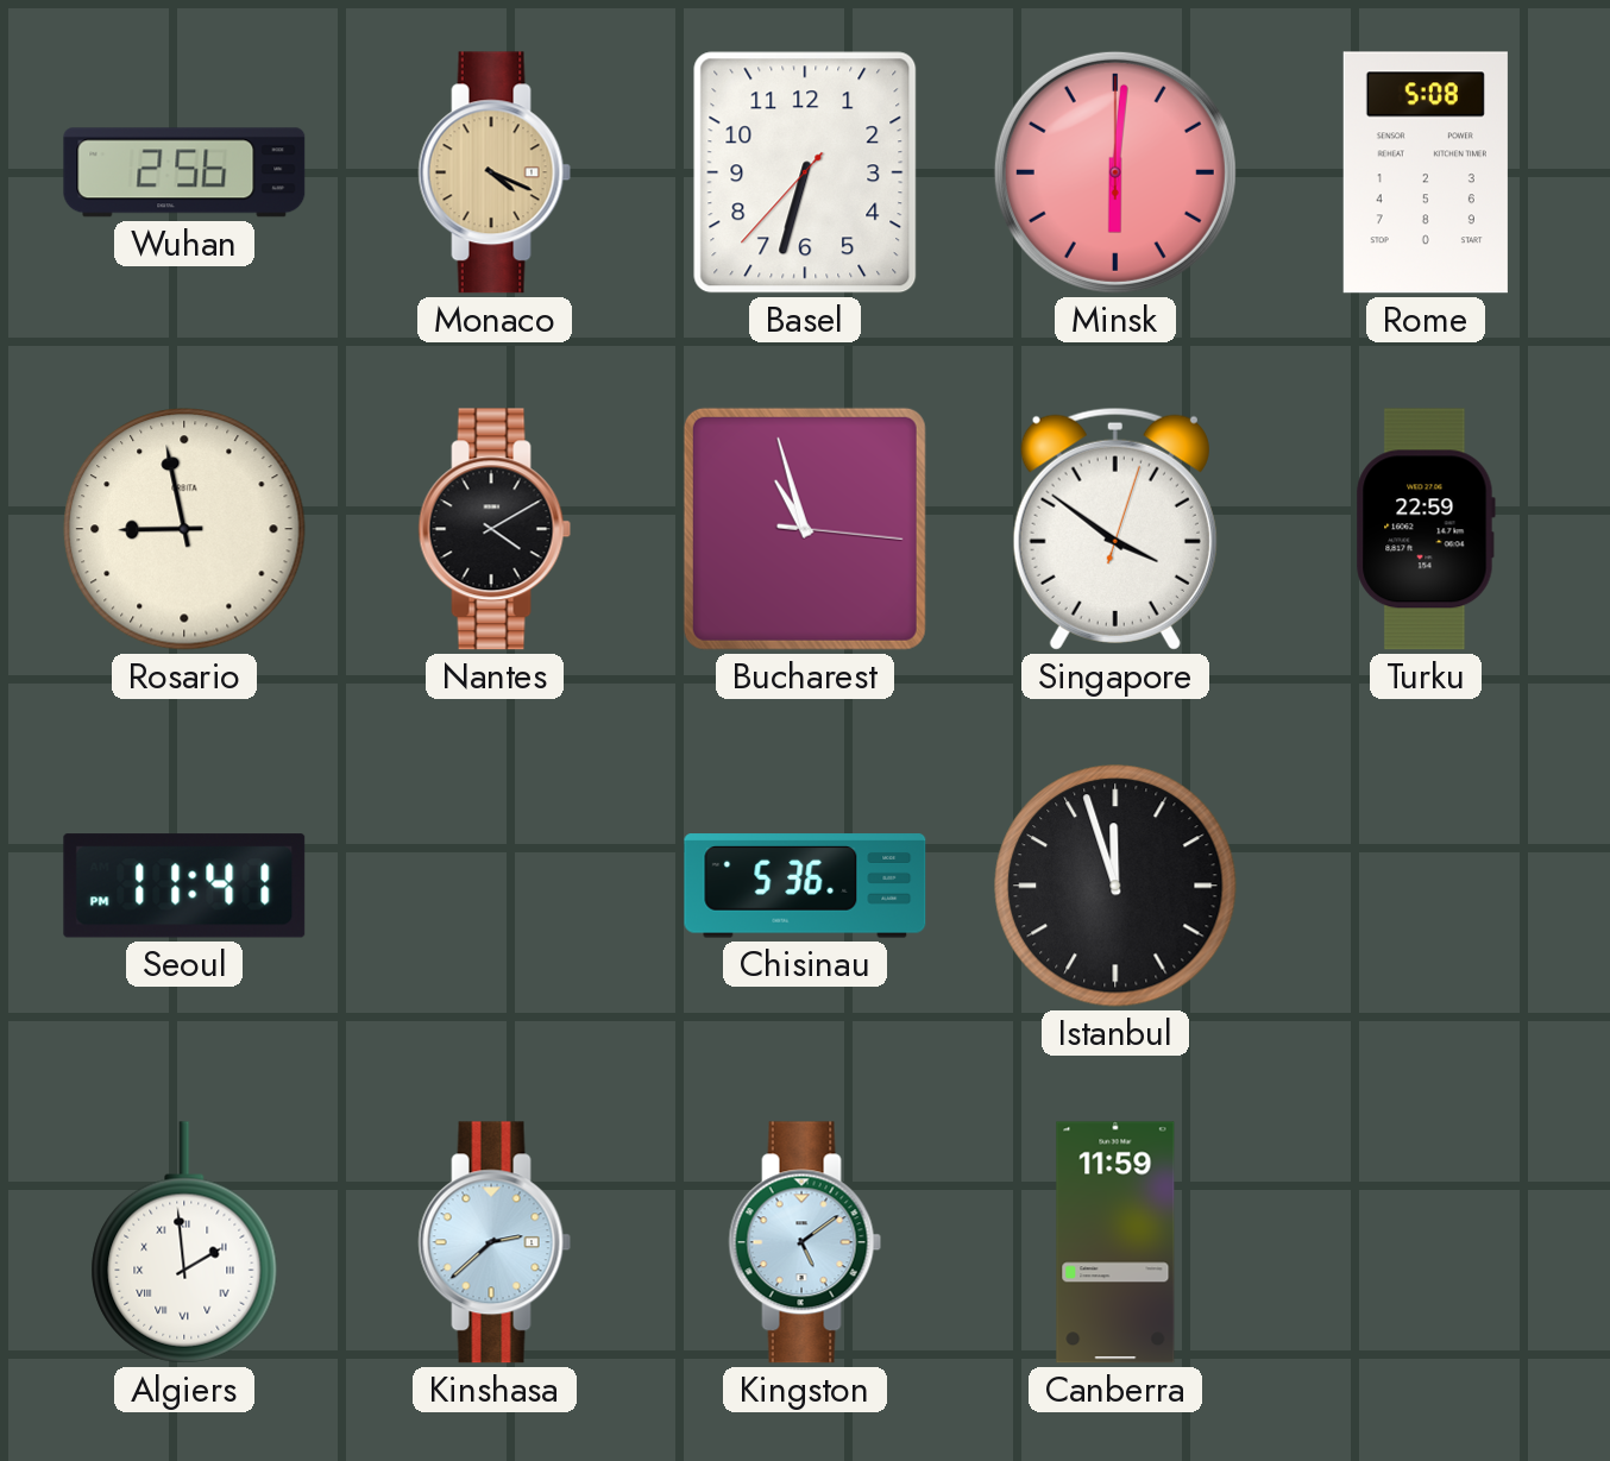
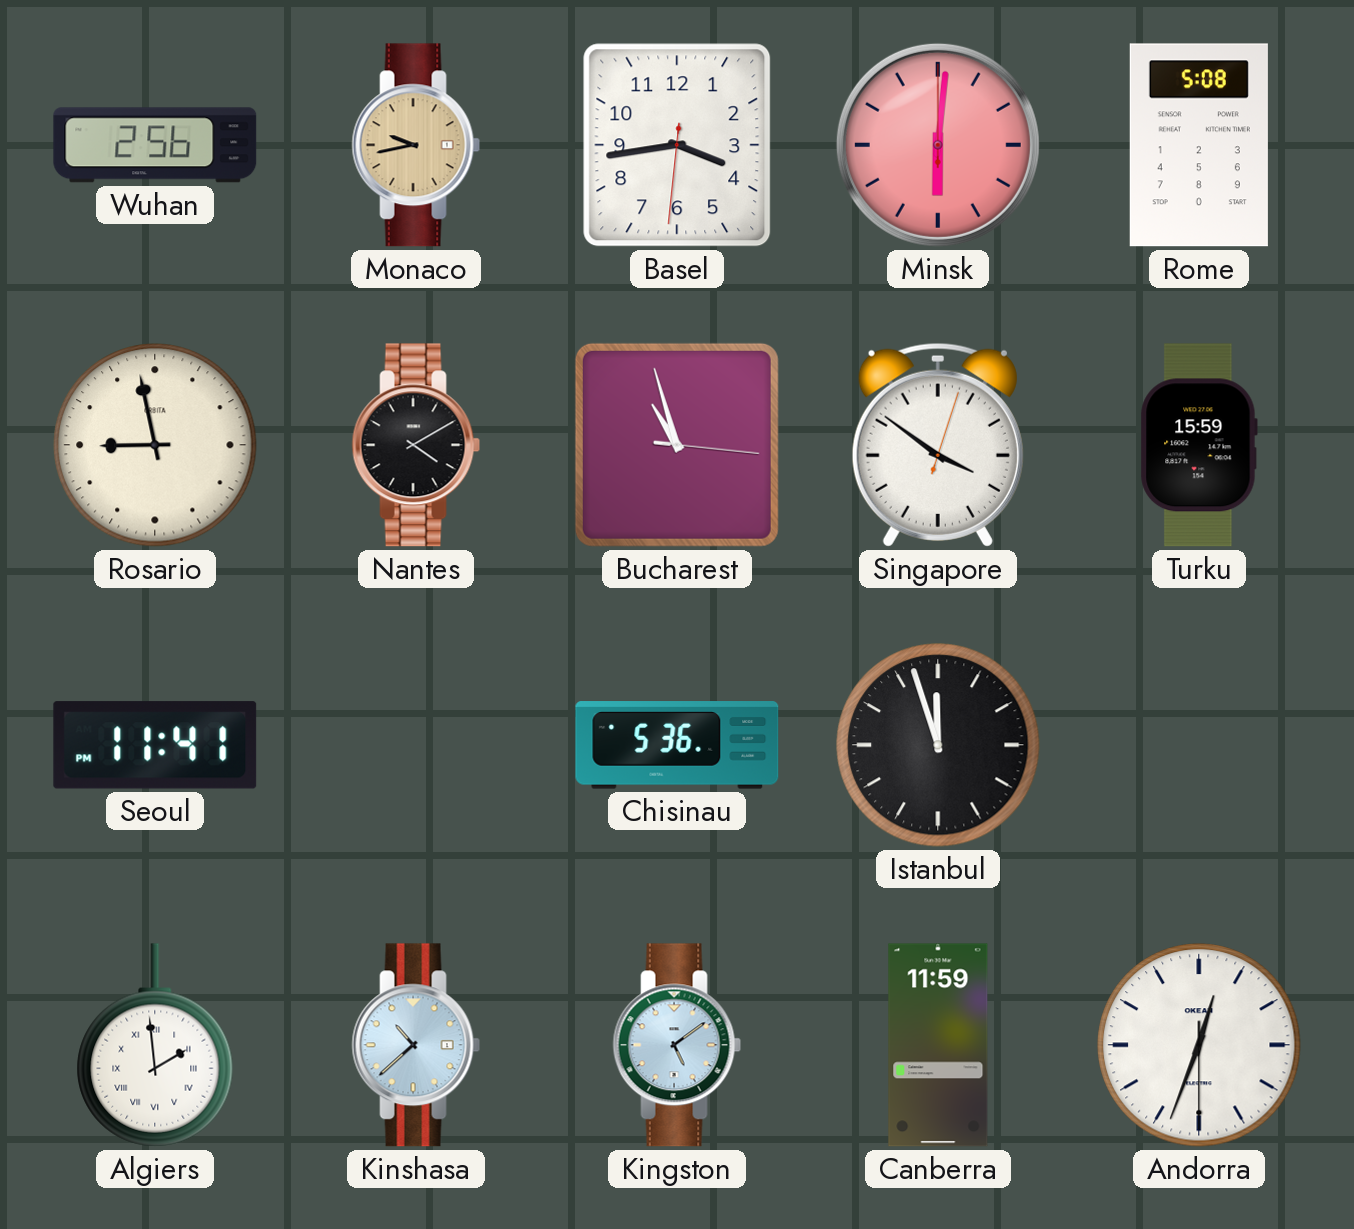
Monaco: 4:19 -> 9:43 (416, 145)
Basel: 6:32 -> 3:43 (677, 145)
Turku: 22:59 -> 15:59 (1199, 445)
Kinshasa: 2:38 -> 10:38 (416, 1045)
Andorra: none -> 12:33 (1199, 1045)
